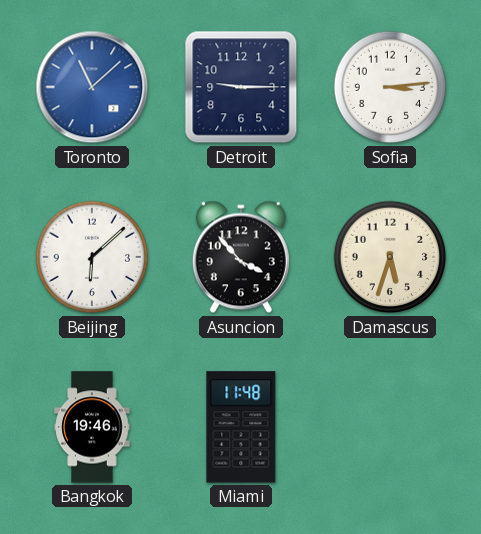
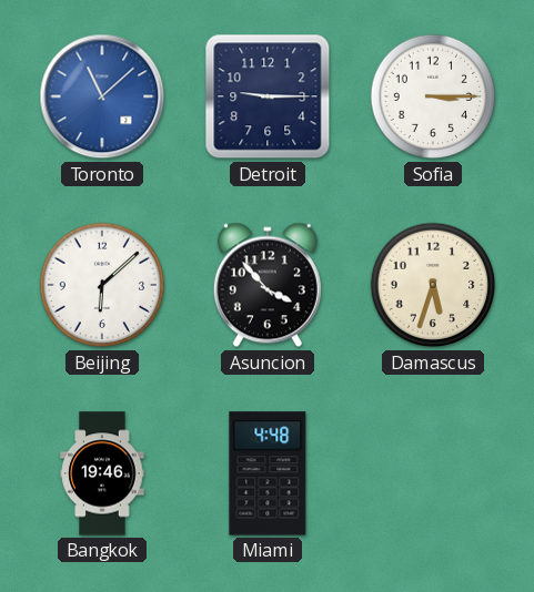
Sofia: 3:14 -> 3:15 (433, 96)
Miami: 11:48 -> 4:48 (268, 473)
